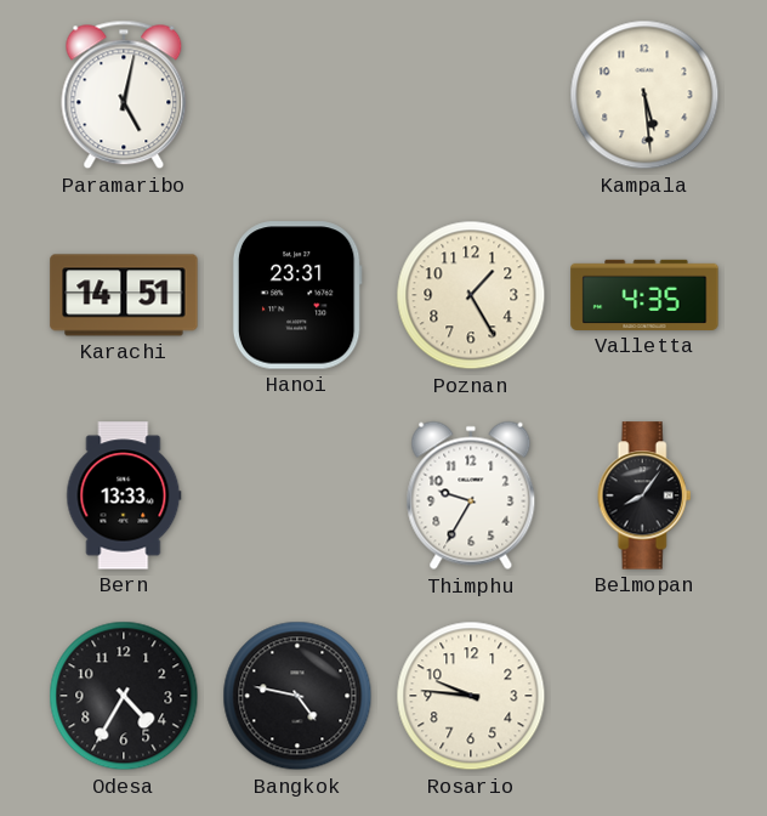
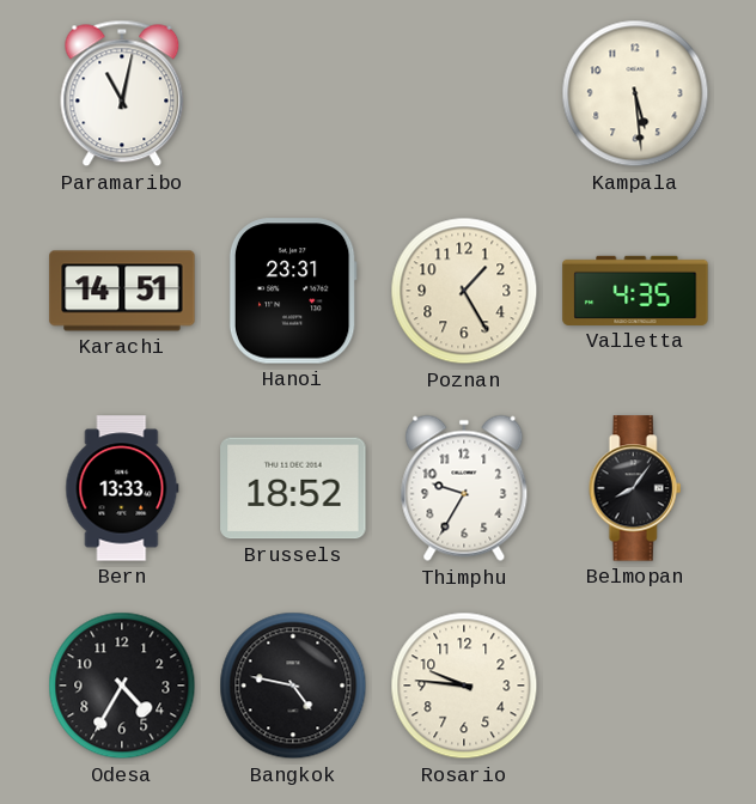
Paramaribo: 5:02 -> 11:02 (122, 93)
Brussels: none -> 18:52 (293, 488)
